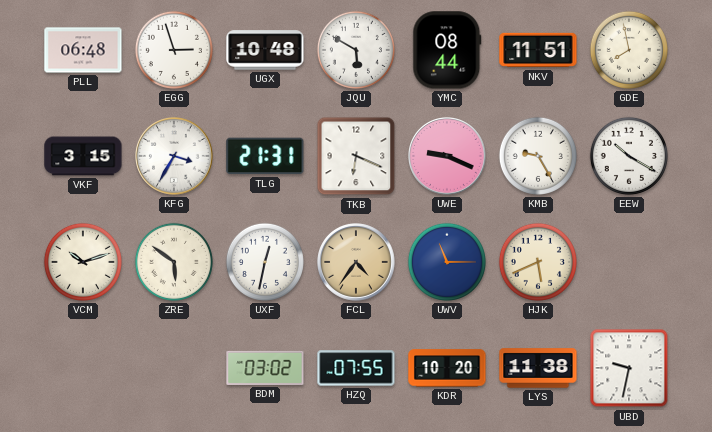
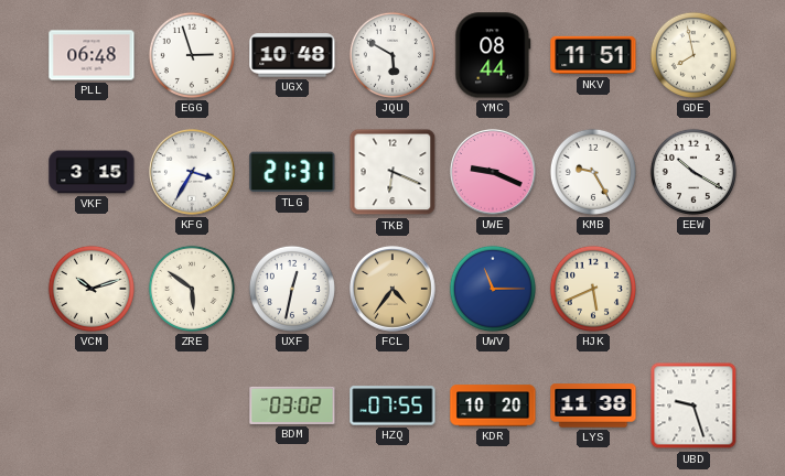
UBD: 9:32 -> 9:27 (693, 405)
